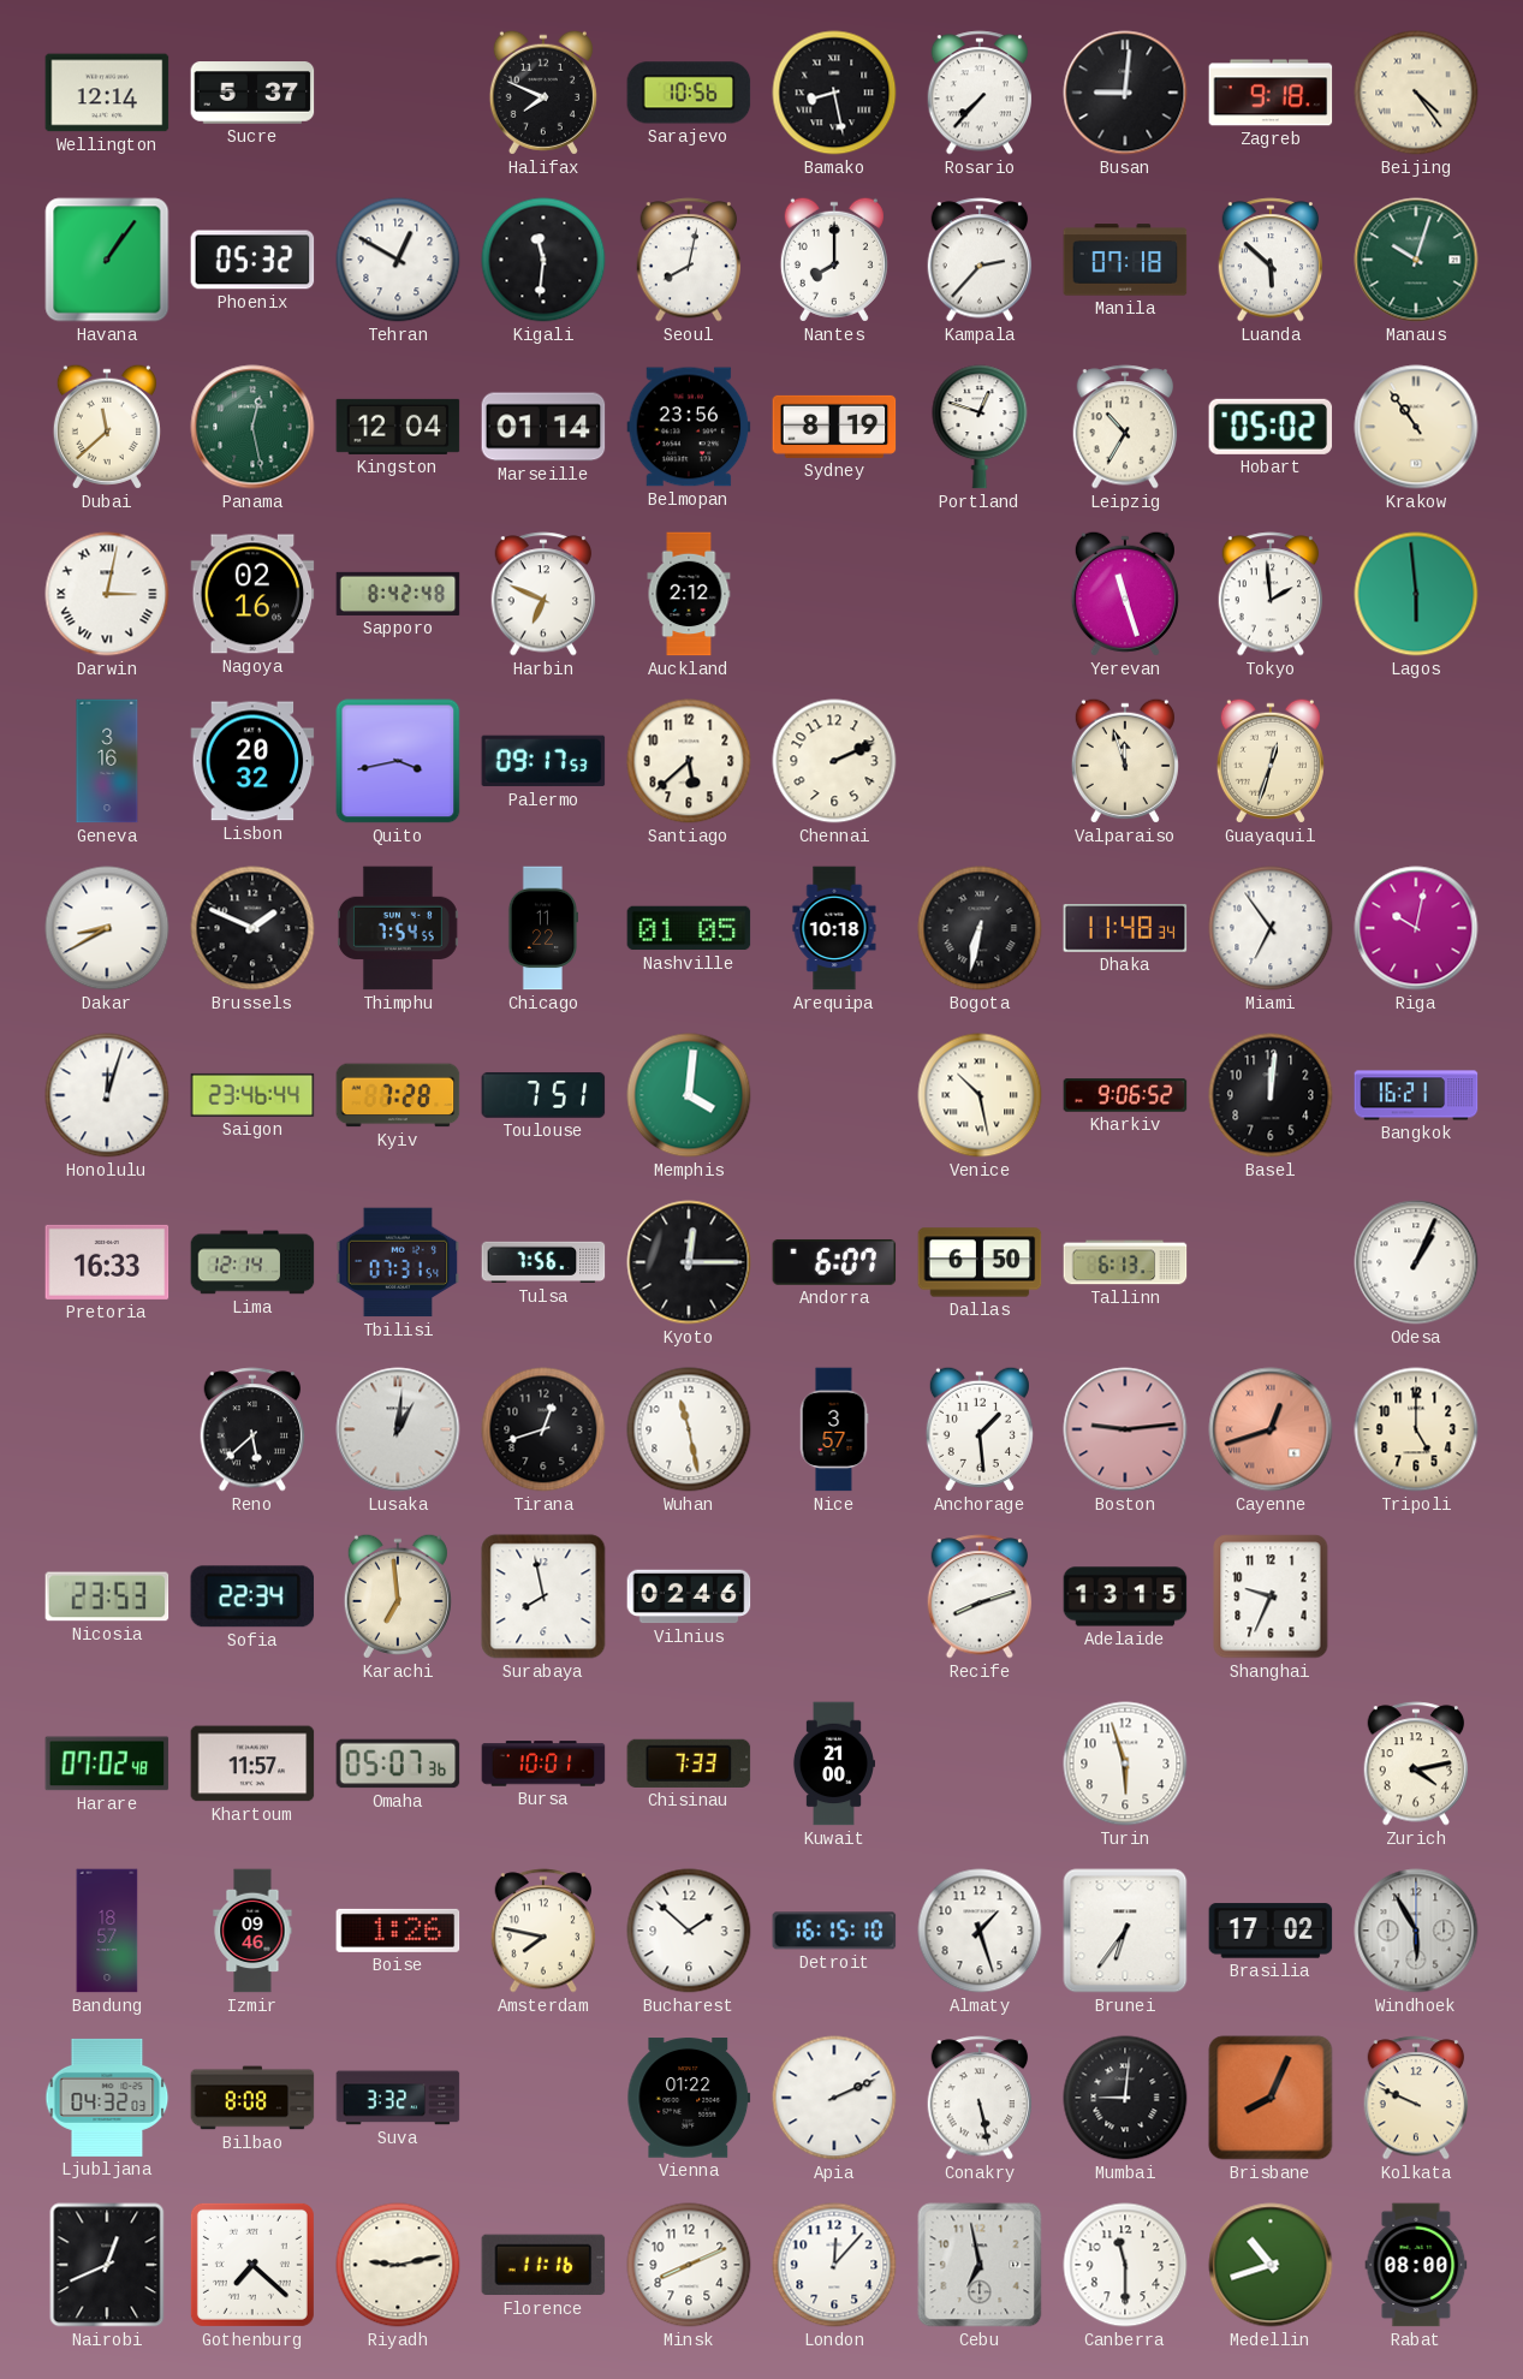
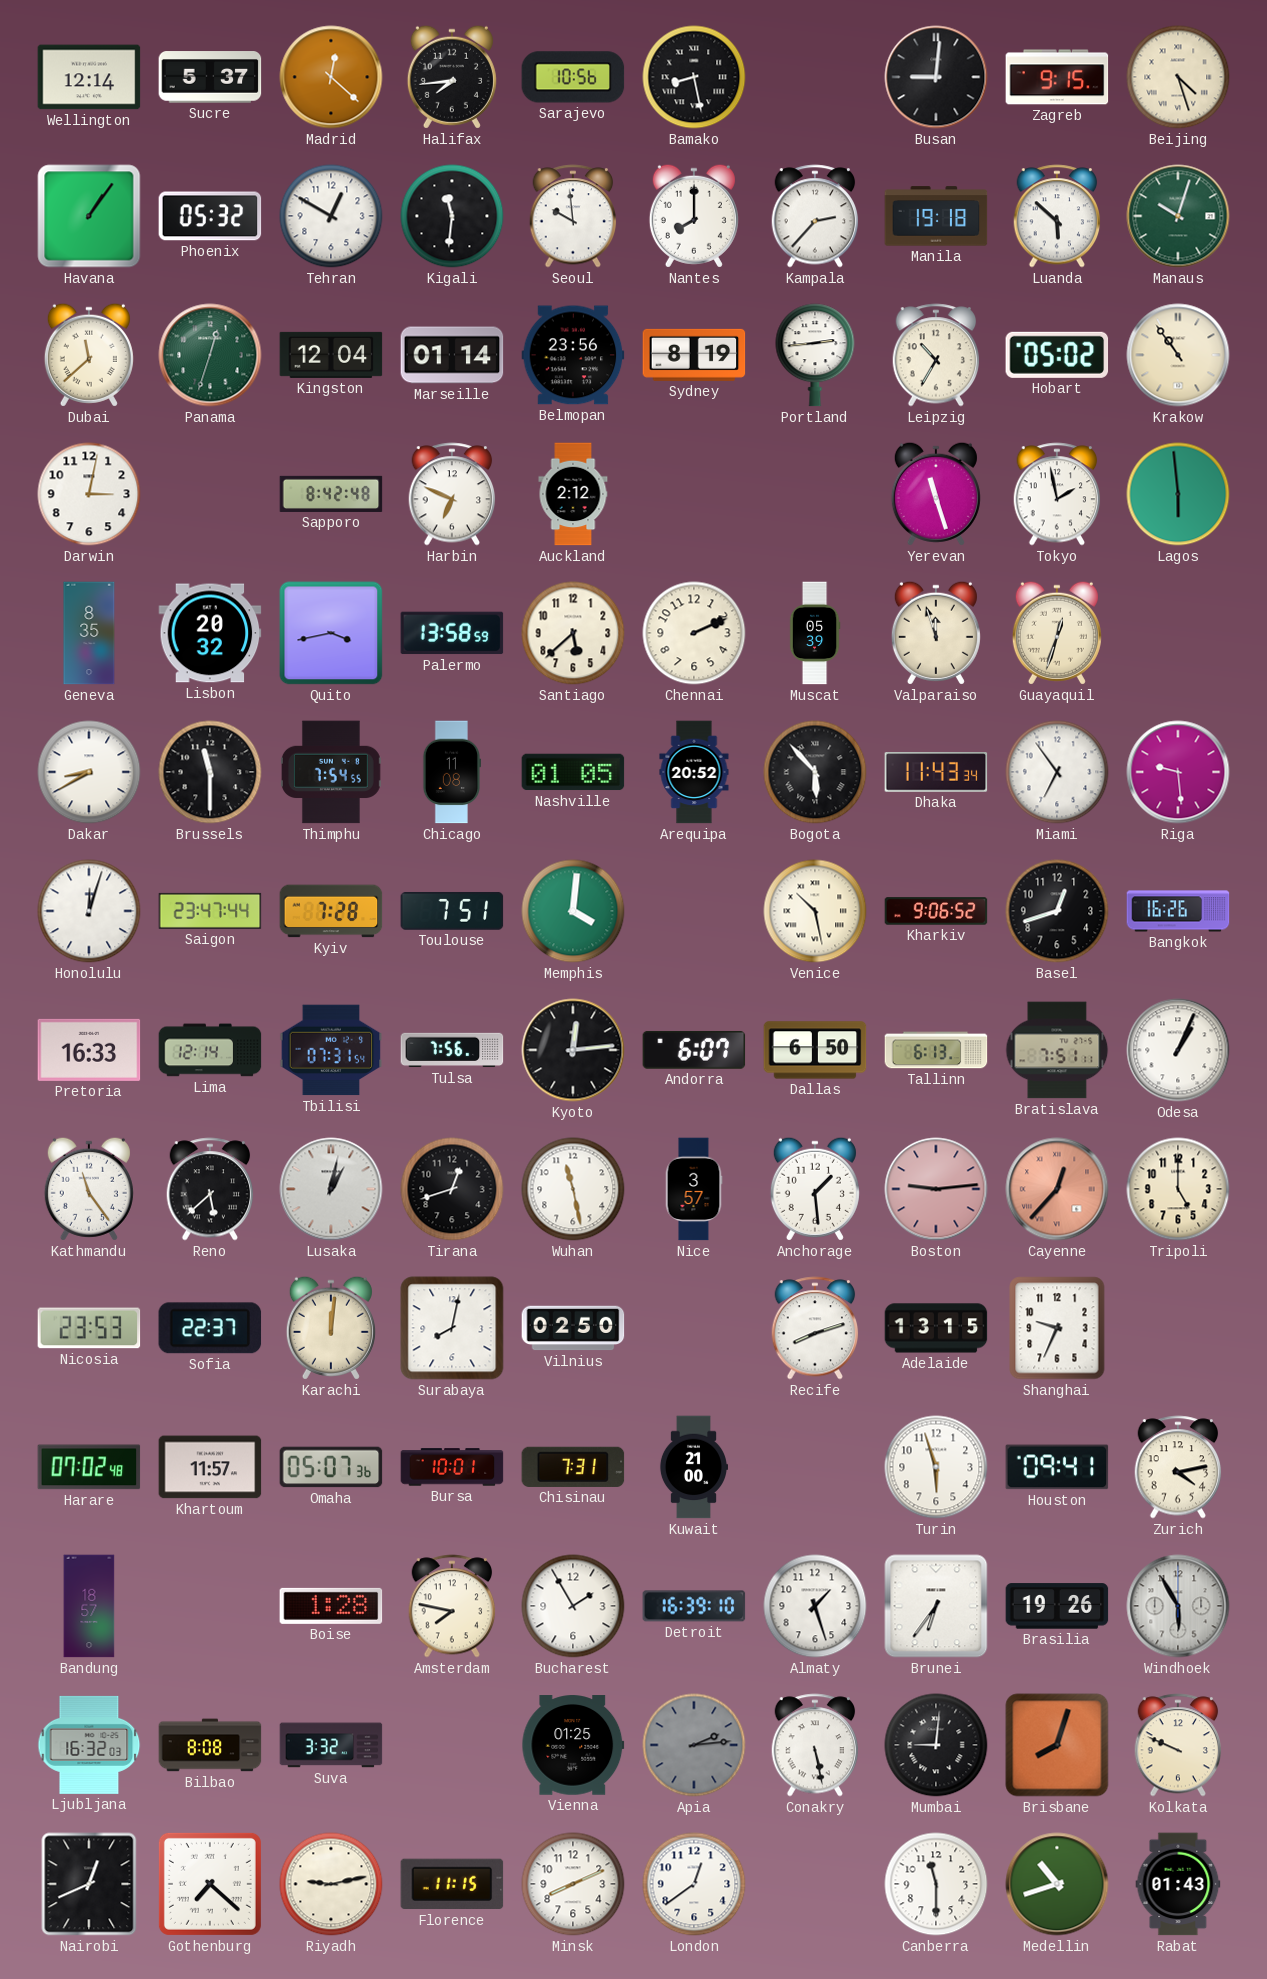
Madrid: none -> 12:22 (331, 77)
Halifax: 7:49 -> 7:44 (452, 77)
Rosario: 7:37 -> none (980, 93)
Zagreb: 9:18 -> 9:15 (1057, 77)
Beijing: 4:24 -> 4:27 (1178, 77)
Seoul: 8:02 -> 9:59 (573, 216)
Manila: 07:18 -> 19:18 (936, 216)
Panama: 12:28 -> 12:33 (210, 355)
Portland: 12:48 -> 2:44 (815, 355)
Darwin numerals: Roman -> Arabic (89, 494)
Nagoya: 02:16 -> none (252, 594)
Tokyo: 1:59 -> 1:58 (1057, 494)
Geneva: 3:16 -> 8:35 (89, 633)
Palermo: 09:17 -> 13:58 (452, 633)
Muscat: none -> 05:39 (815, 633)
Brussels: 1:49 -> 11:30 (210, 772)
Chicago: 11:22 -> 11:08 (451, 772)
Arequipa: 10:18 -> 20:52 (694, 772)
Bogota: 6:32 -> 5:53 (815, 772)
Dhaka: 11:48 -> 11:43 (936, 773)
Riga: 10:02 -> 9:29 (1178, 772)
Saigon: 23:46 -> 23:47 (210, 911)
Basel: 12:01 -> 12:42 (1057, 911)
Bangkok: 16:21 -> 16:26 (1178, 911)
Kyoto: 12:15 -> 12:14 (573, 1050)
Bratislava: none -> 7:51 (1057, 1050)
Kathmandu: none -> 11:24 (89, 1189)
Lusaka: 1:01 -> 1:02 (331, 1189)
Cayenne: 12:42 -> 12:37 (1057, 1189)
Sofia: 22:34 -> 22:37 (210, 1328)
Karachi: 6:59 -> 12:01 (331, 1328)
Surabaya: 7:58 -> 8:02 (452, 1328)
Vilnius: 02:46 -> 02:50 (573, 1328)
Chisinau: 7:33 -> 7:31 (573, 1467)
Houston: none -> 09:41 (1057, 1467)
Izmir: 09:46 -> none (252, 1931)
Boise: 1:26 -> 1:28 (331, 1606)
Bucharest: 1:52 -> 1:55 (573, 1606)
Detroit: 16:15 -> 16:39 (694, 1606)
Brasilia: 17:02 -> 19:26 (1057, 1606)
Ljubljana: 04:32 -> 16:32 (89, 1745)
Vienna: 01:22 -> 01:25 (573, 1745)
Apia: 2:11 -> 2:14 (694, 1745)
Apia dial: white -> grey (694, 1745)
Brisbane: 8:04 -> 8:03 (1057, 1745)
Florence: 11:16 -> 11:15 (452, 1884)
London: 12:07 -> 12:39 (694, 1884)
Cebu: 6:58 -> none (980, 2265)
Rabat: 08:00 -> 01:43 (1178, 1884)
